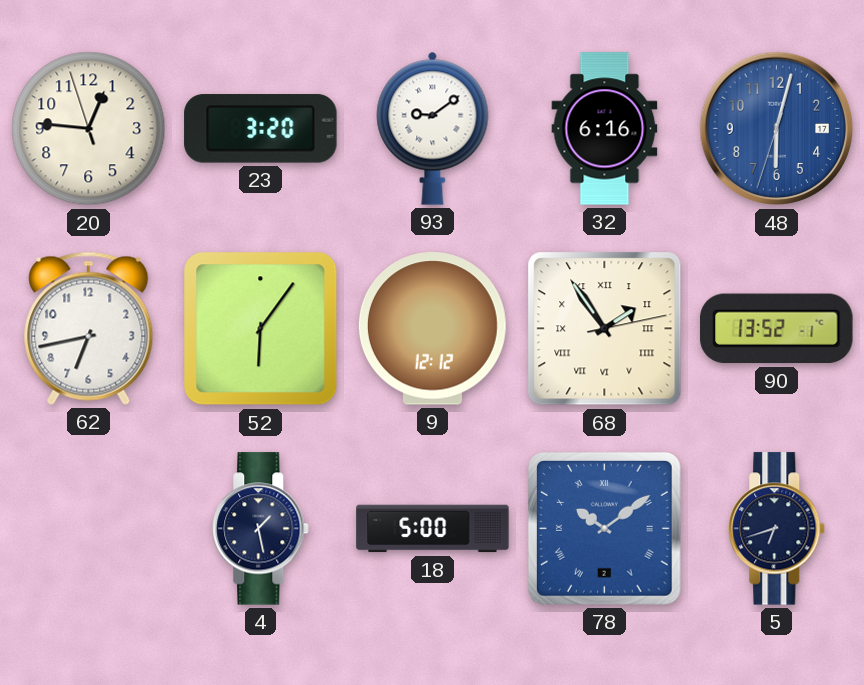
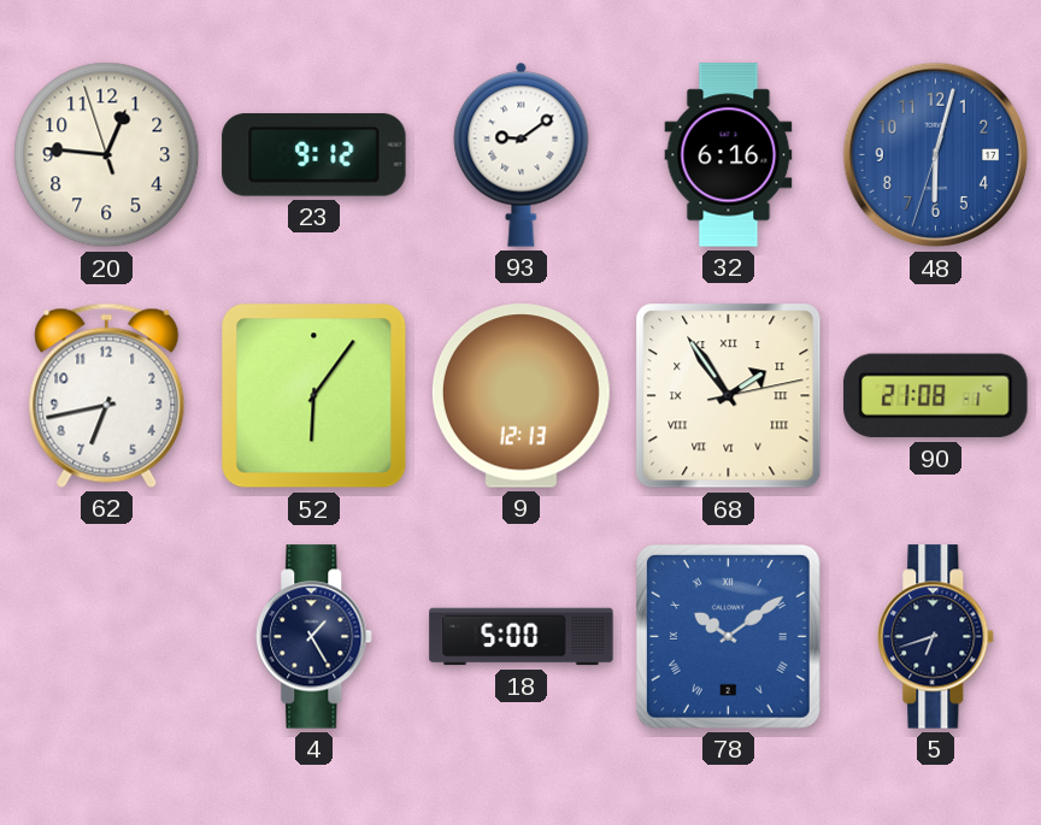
23: 3:20 -> 9:12 (314, 155)
9: 12:12 -> 12:13 (520, 396)
90: 13:52 -> 21:08 (936, 396)
4: 1:28 -> 1:25 (314, 637)
